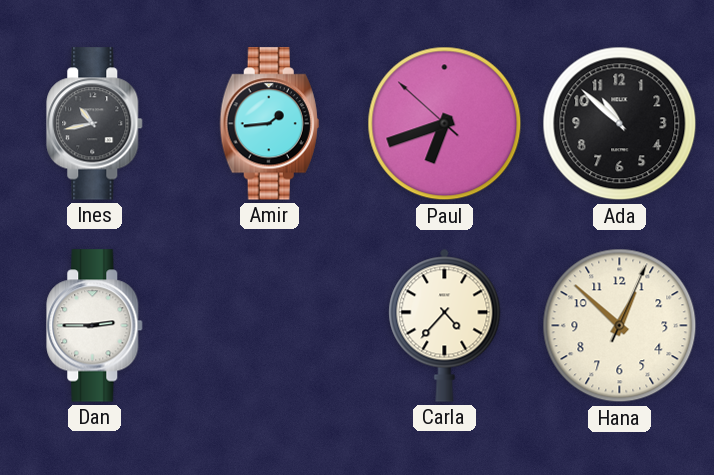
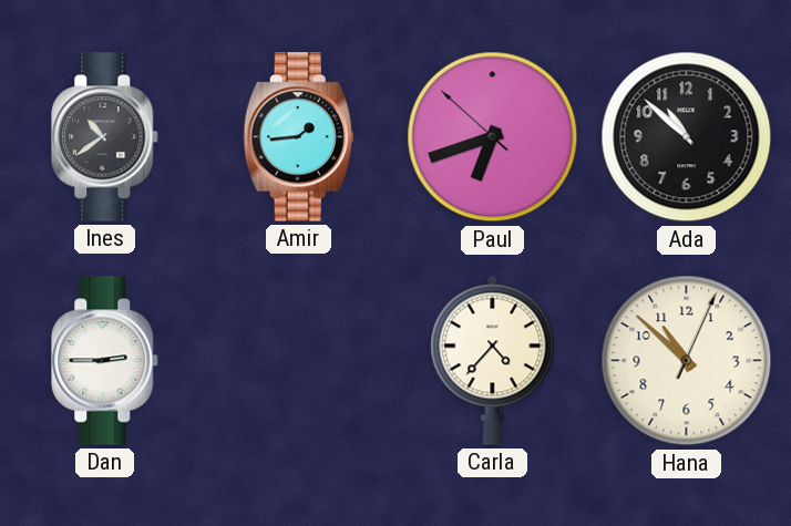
Ines: 10:43 -> 10:39 (105, 137)
Hana: 12:52 -> 10:52 (687, 361)
